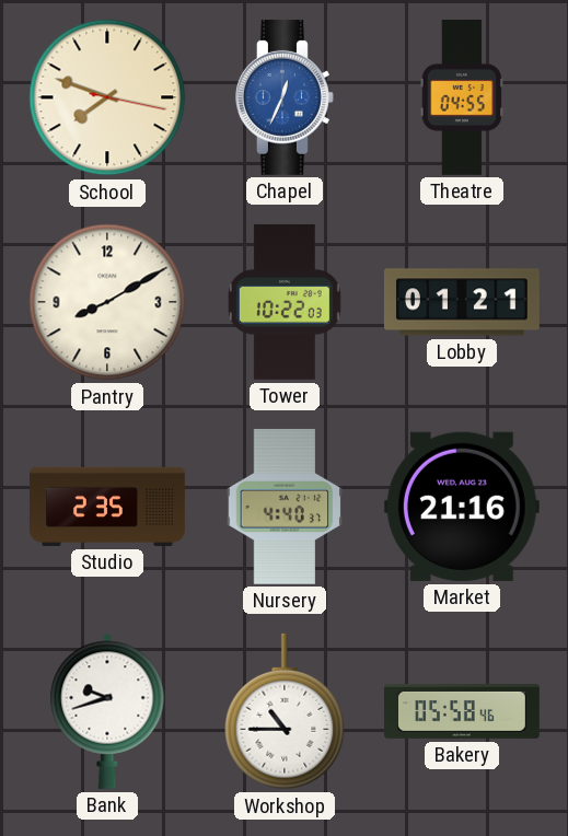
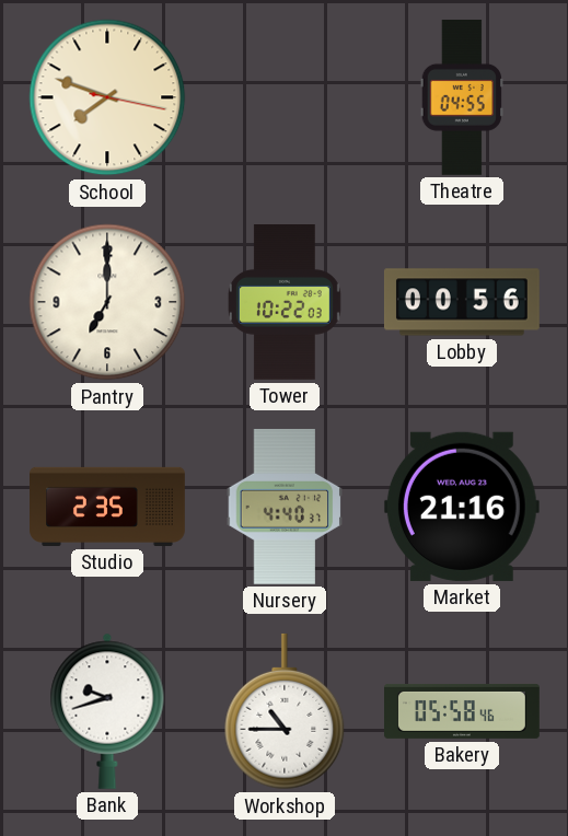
Chapel: 12:34 -> none (285, 97)
Pantry: 8:10 -> 7:00 (107, 302)
Lobby: 01:21 -> 00:56 (462, 302)
